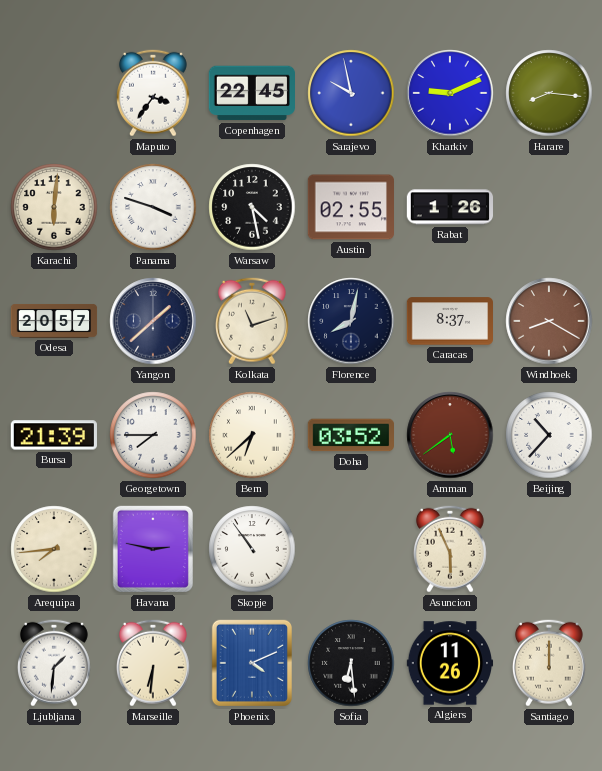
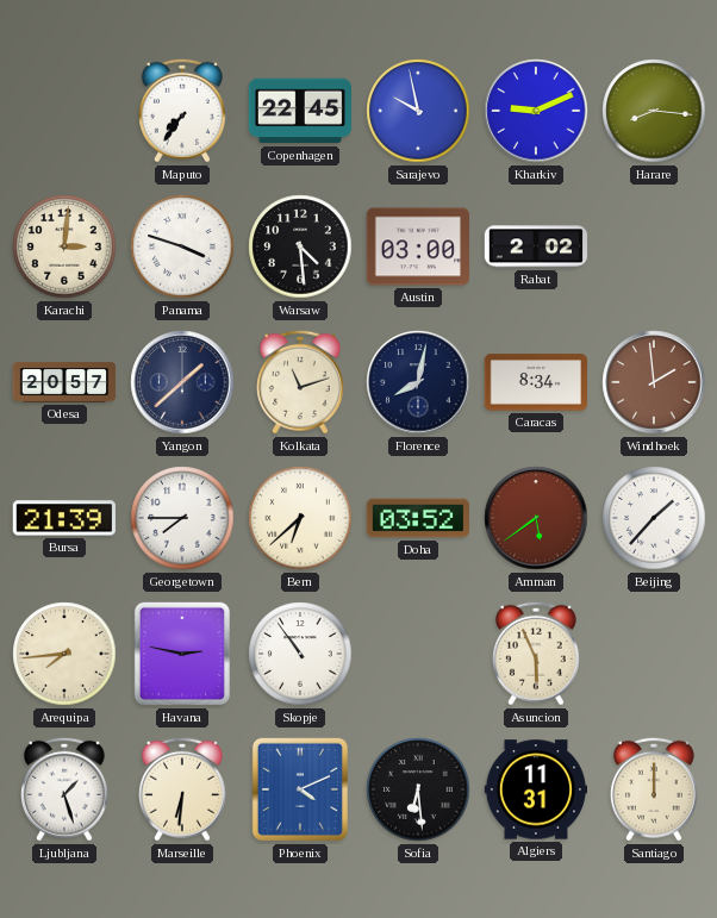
Maputo: 3:36 -> 7:36 (182, 111)
Karachi: 6:01 -> 3:01 (64, 246)
Warsaw: 4:28 -> 4:29 (300, 246)
Austin: 02:55 -> 03:00 (417, 246)
Rabat: 1:26 -> 2:02 (536, 246)
Caracas: 8:37 -> 8:34 (536, 382)
Windhoek: 8:20 -> 1:59 (654, 382)
Beijing: 10:37 -> 1:37 (654, 518)
Ljubljana: 1:31 -> 1:27 (64, 789)
Algiers: 11:26 -> 11:31 (536, 789)
